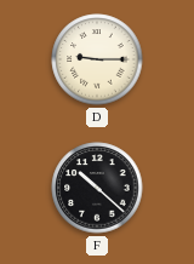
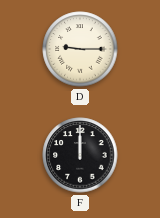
F: 10:22 -> 12:00 (80, 155)
